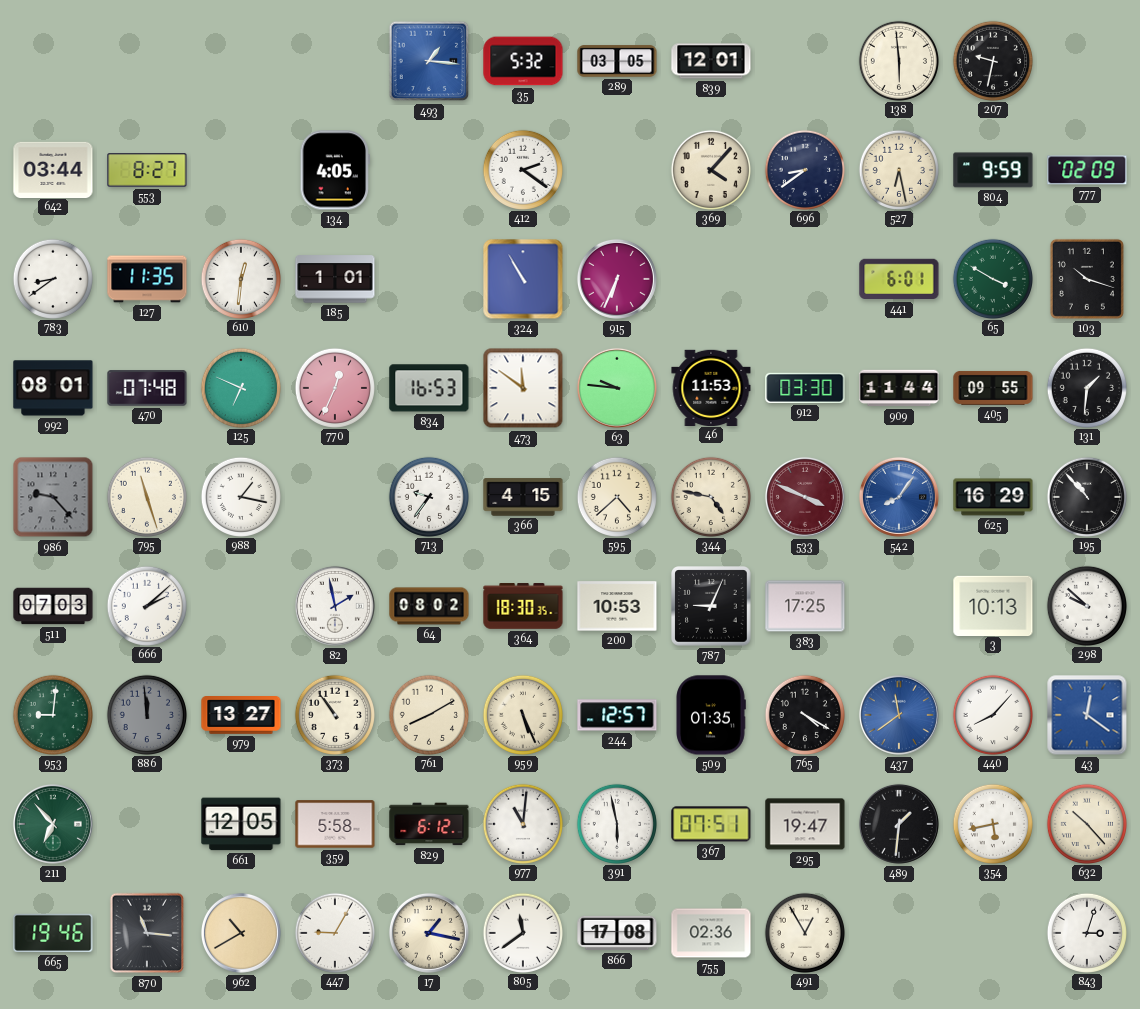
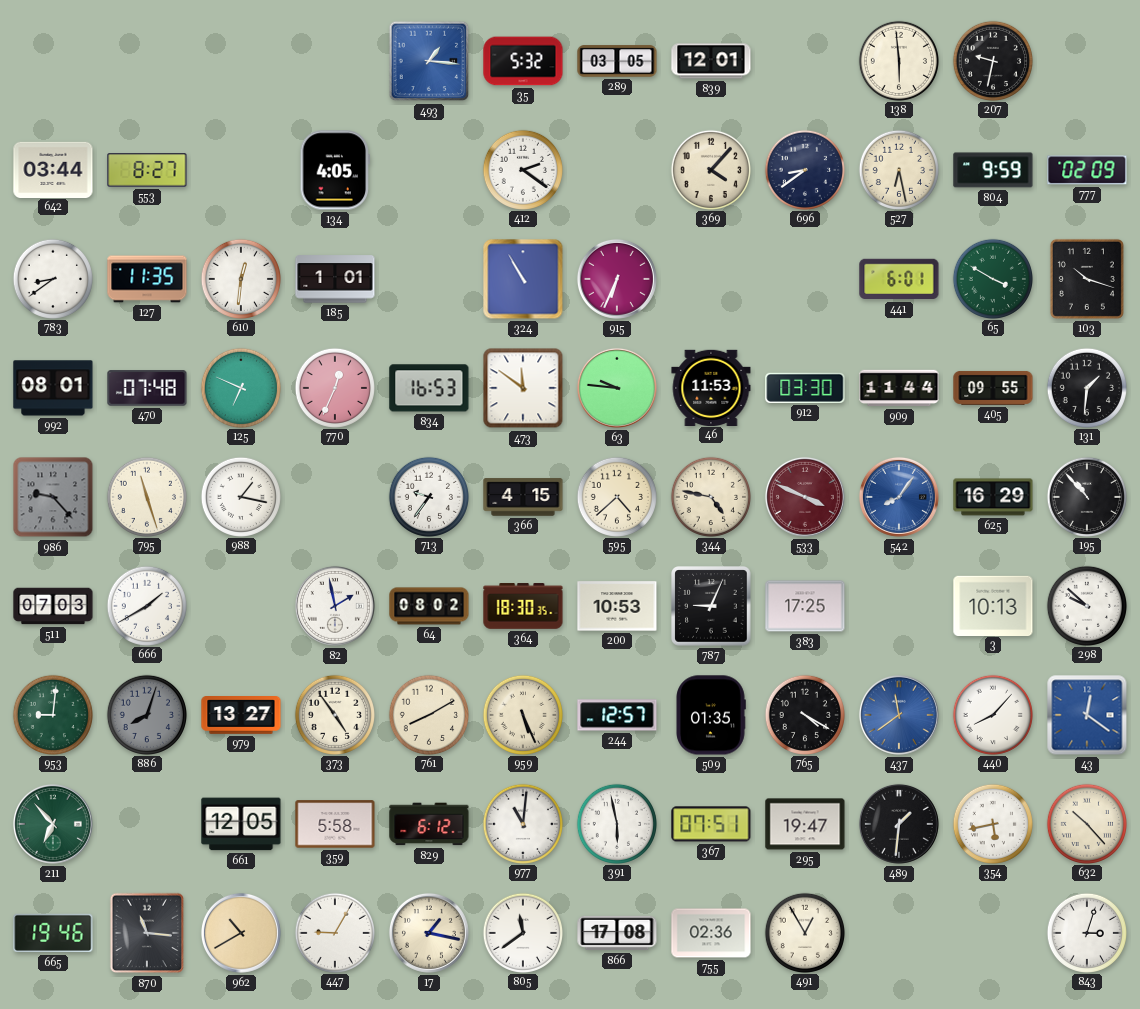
666: 2:08 -> 1:40 (146, 605)
886: 11:59 -> 8:03 (146, 714)
373: 10:54 -> 4:54 (334, 714)
